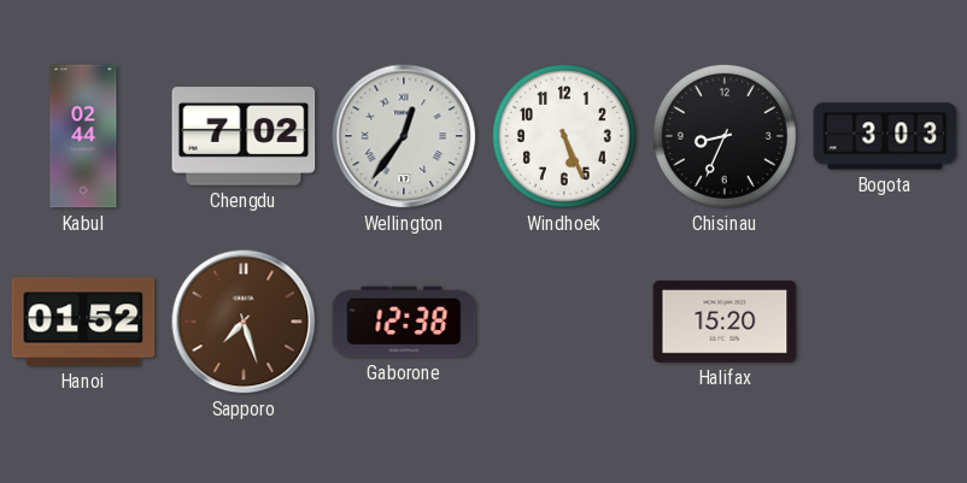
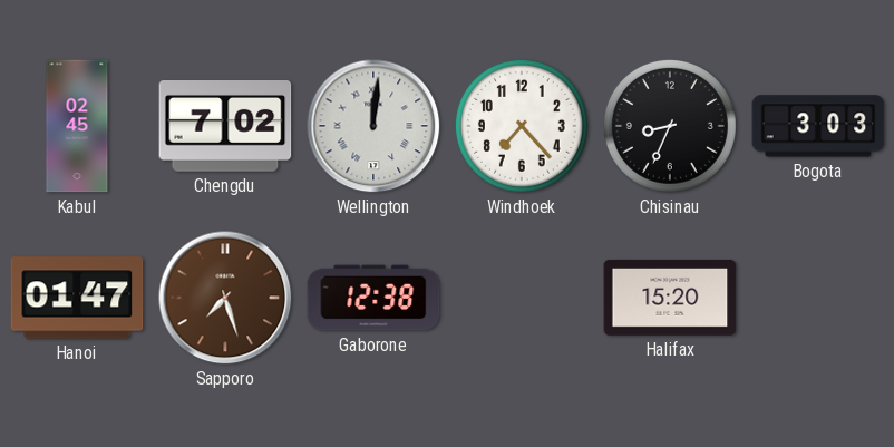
Kabul: 02:44 -> 02:45 (77, 126)
Wellington: 12:36 -> 12:01 (373, 126)
Windhoek: 5:26 -> 7:23 (522, 126)
Hanoi: 01:52 -> 01:47 (77, 298)
